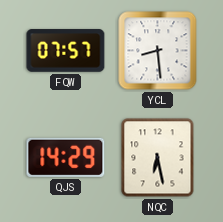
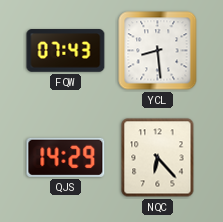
FQW: 07:57 -> 07:43 (66, 51)
NQC: 6:28 -> 6:23 (158, 158)
